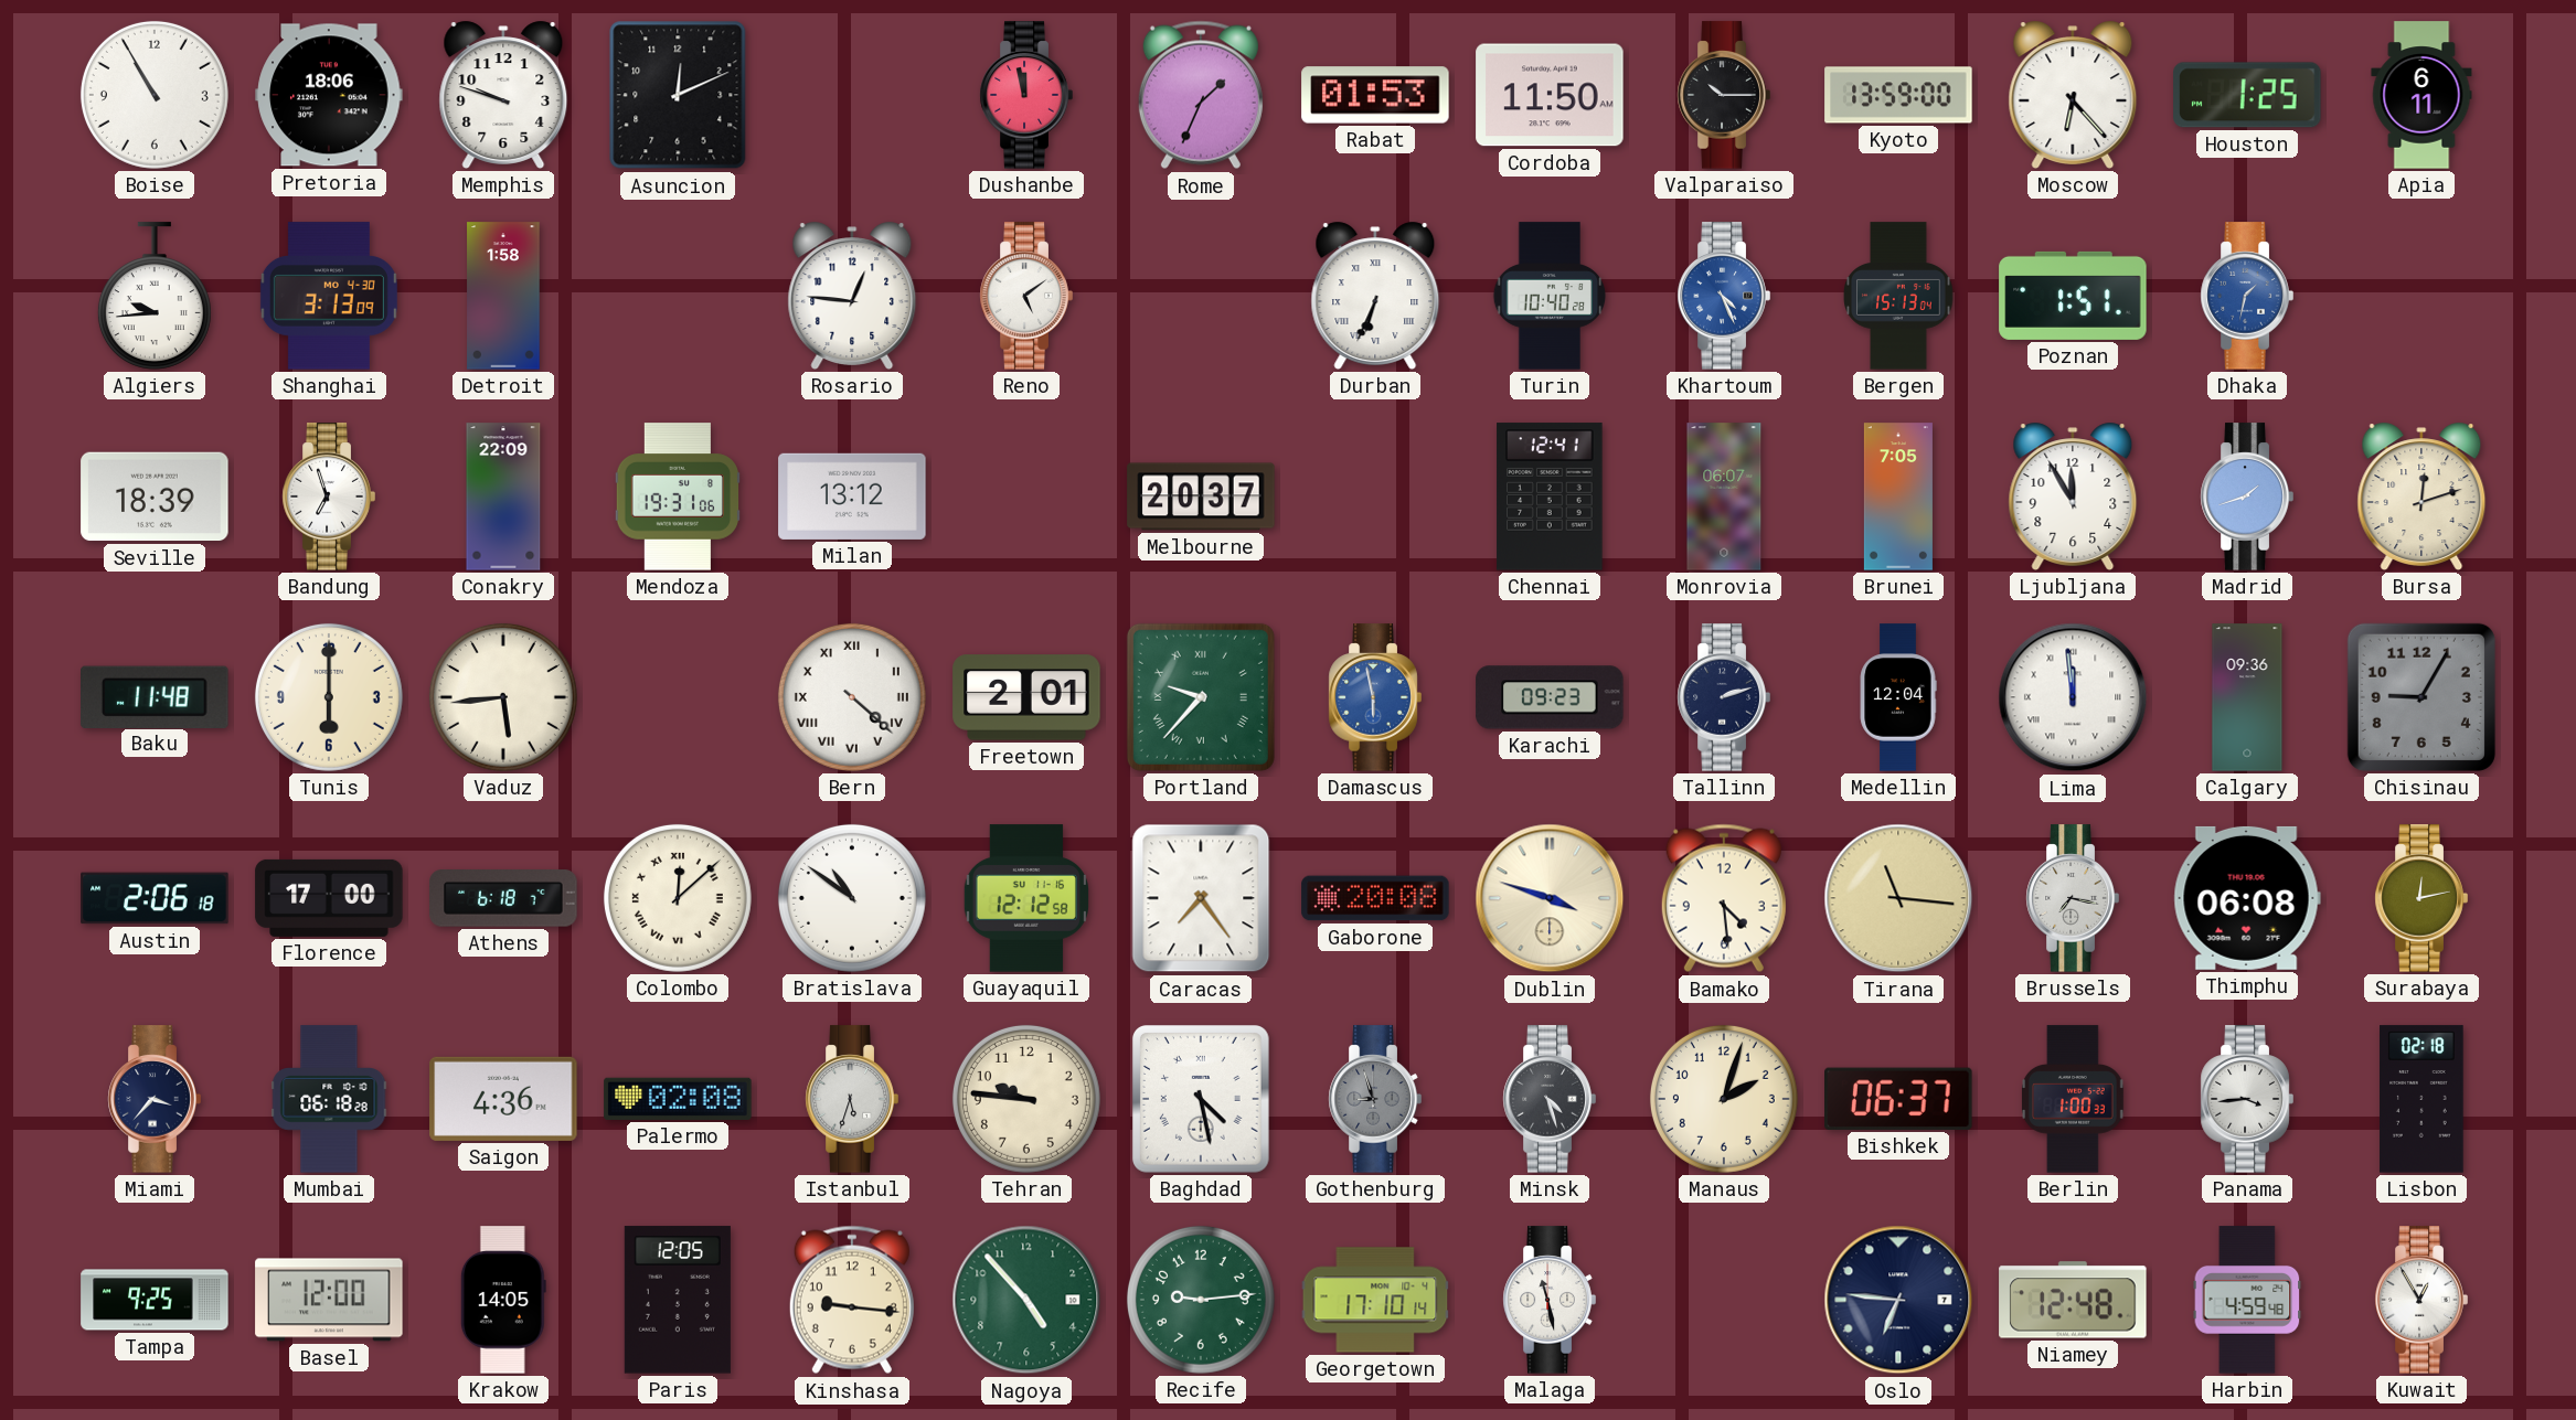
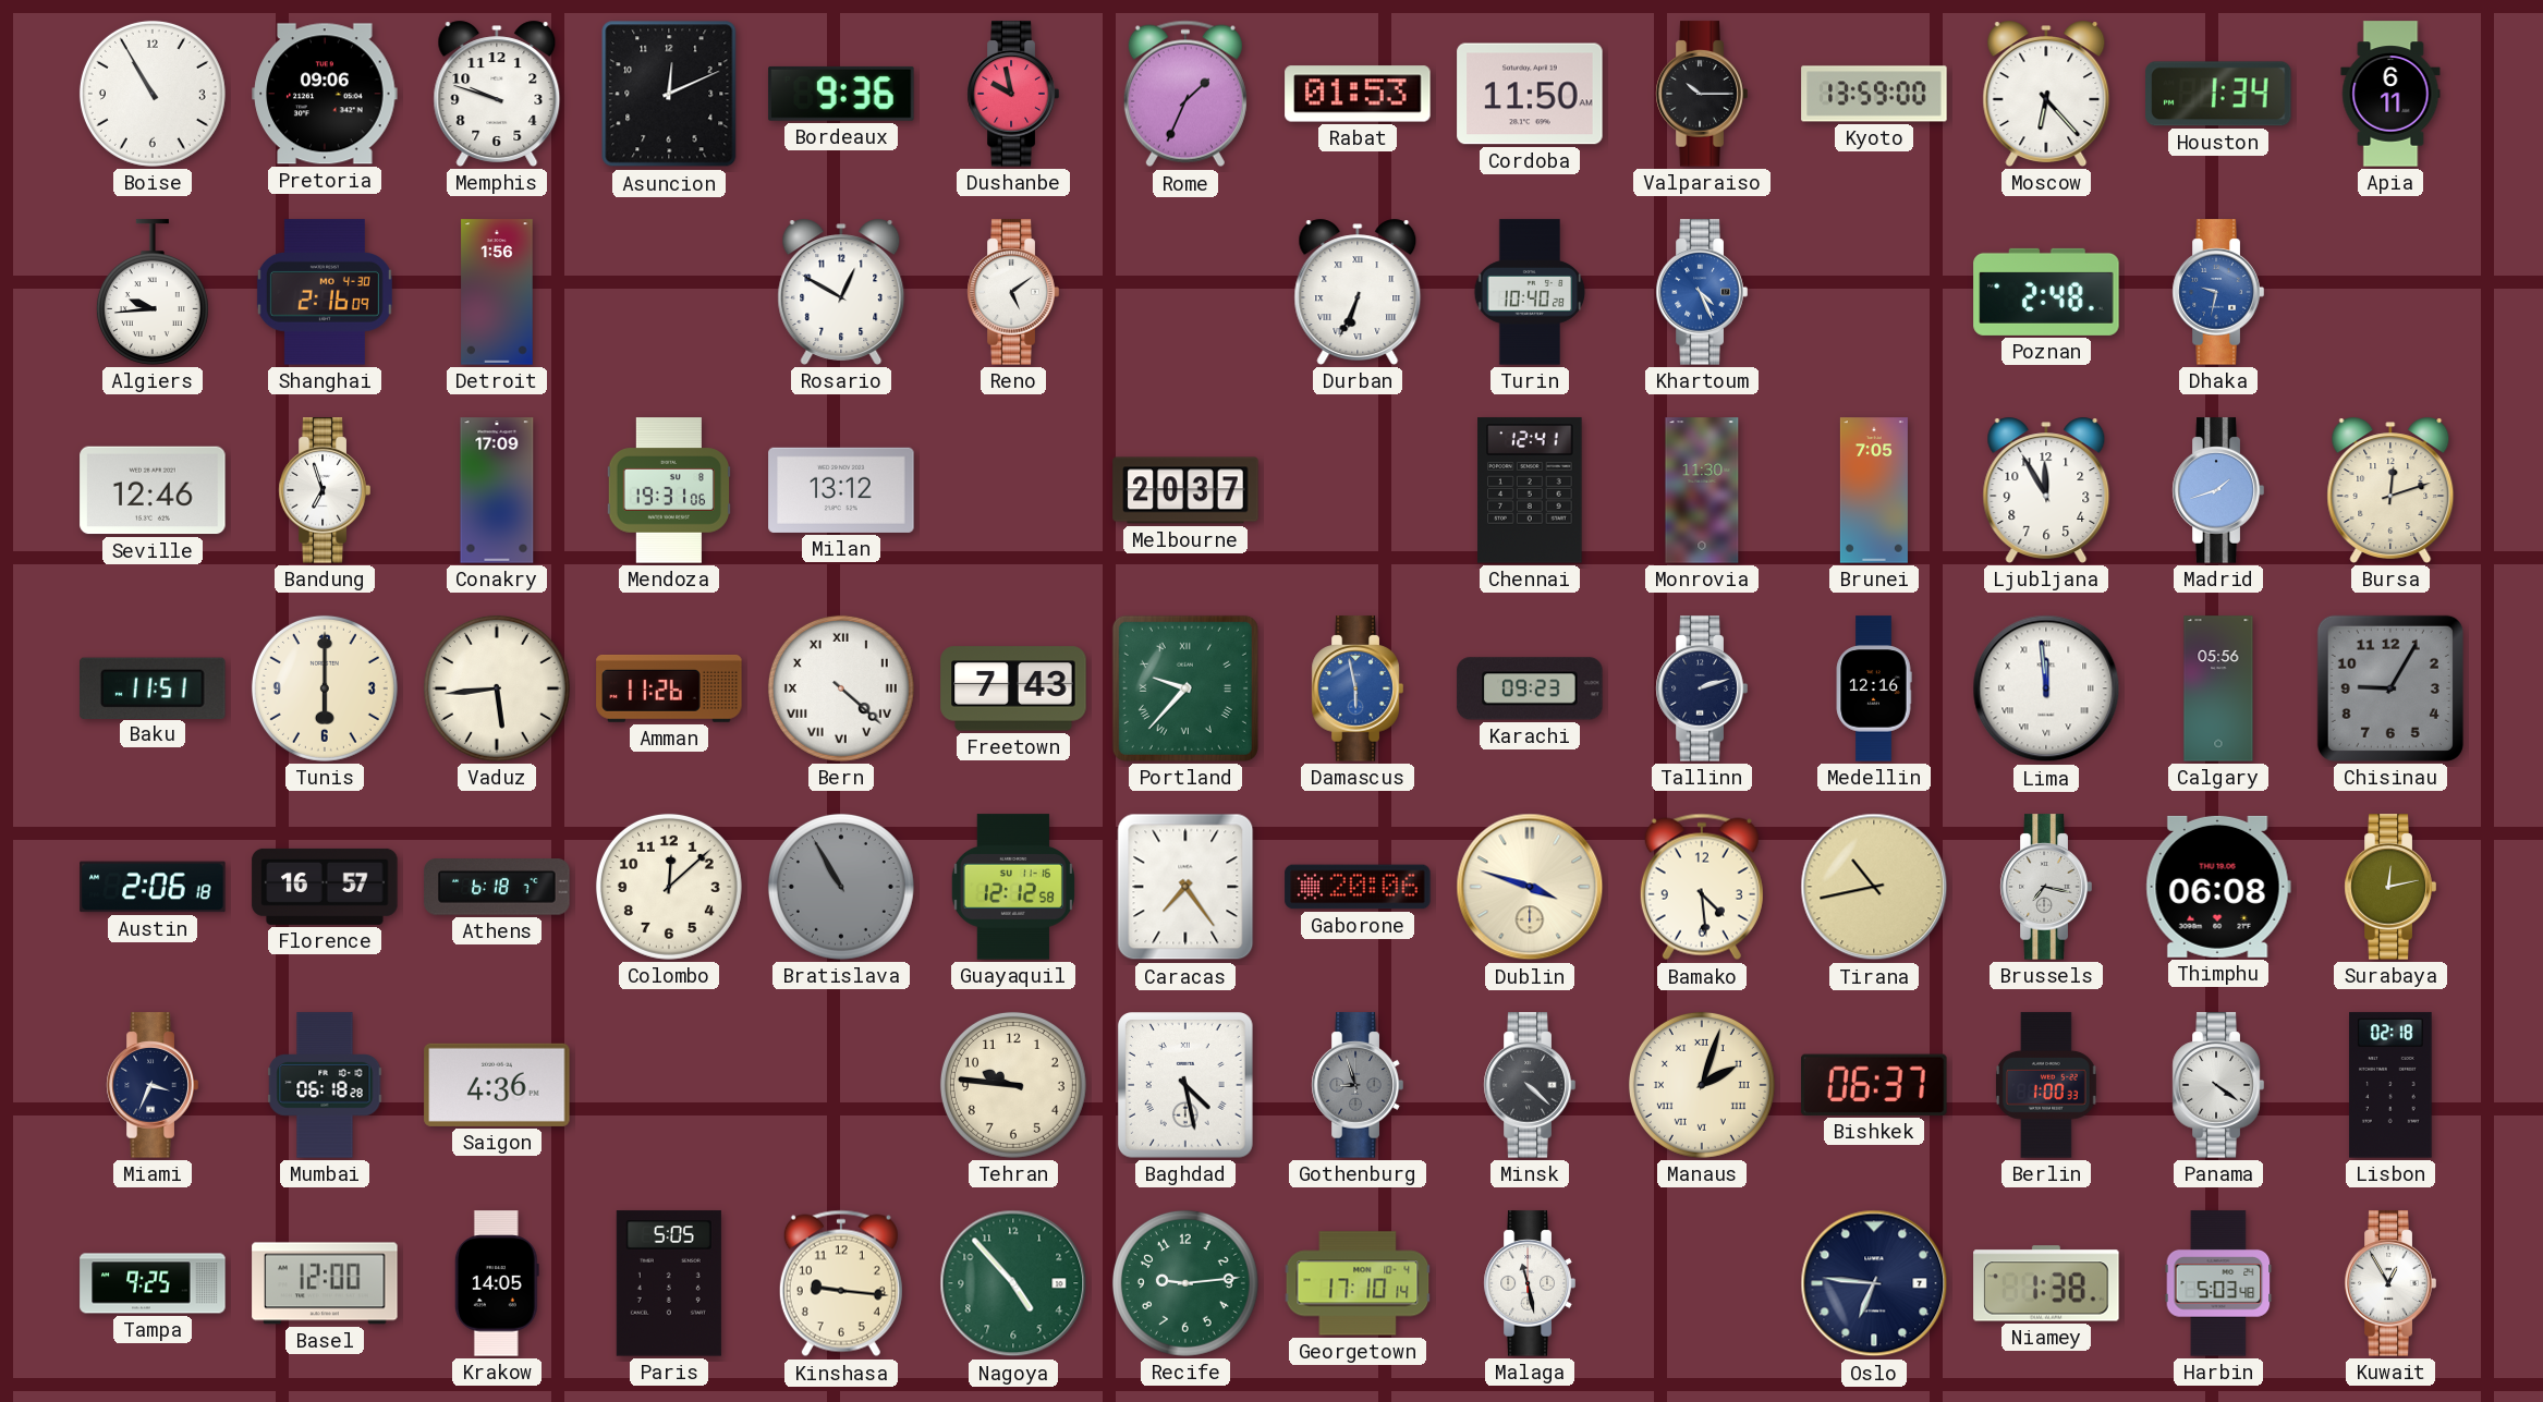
Pretoria: 18:06 -> 09:06 (325, 94)
Bordeaux: none -> 9:36 (841, 94)
Dushanbe: 11:58 -> 9:58 (1013, 94)
Houston: 1:25 -> 1:34 (2218, 94)
Shanghai: 3:13 -> 2:16 (325, 292)
Detroit: 1:58 -> 1:56 (497, 292)
Rosario: 12:46 -> 12:50 (841, 292)
Bergen: 15:13 -> none (1898, 296)
Poznan: 1:51 -> 2:48 (2046, 292)
Dhaka: 1:32 -> 9:32 (2218, 292)
Seville: 18:39 -> 12:46 (153, 490)
Conakry: 22:09 -> 17:09 (497, 490)
Monrovia: 06:07 -> 11:30 (1702, 490)
Baku: 11:48 -> 11:51 (153, 687)
Amman: none -> 11:26 (669, 688)
Freetown: 2:01 -> 7:43 (1013, 688)
Medellin: 12:04 -> 12:16 (1874, 688)
Calgary: 09:36 -> 05:56 (2218, 688)
Florence: 17:00 -> 16:57 (325, 887)
Colombo numerals: Roman -> Arabic (669, 887)
Bratislava: 10:51 -> 10:55 (841, 887)
Bratislava dial: white -> grey (841, 887)
Gaborone: 20:08 -> 20:06 (1358, 887)
Tirana: 11:16 -> 10:43 (1874, 887)
Miami: 3:37 -> 3:34 (153, 1085)
Palermo: 02:08 -> none (678, 1099)
Istanbul: 5:33 -> none (852, 1099)
Minsk: 4:27 -> 4:22 (1530, 1085)
Manaus numerals: Arabic -> Roman (1702, 1085)
Panama: 3:44 -> 4:21 (2218, 1085)
Paris: 12:05 -> 5:05 (669, 1283)
Niamey: 12:48 -> 1:38 (2046, 1283)
Harbin: 4:59 -> 5:03 (2218, 1283)
